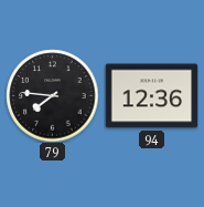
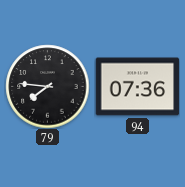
94: 12:36 -> 07:36 (137, 87)
